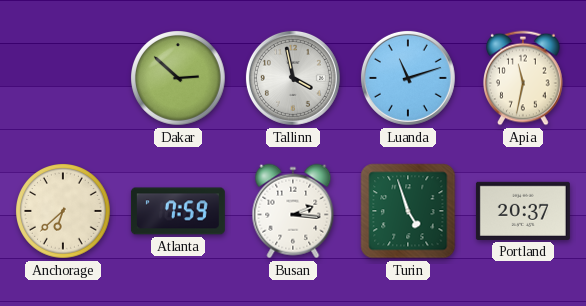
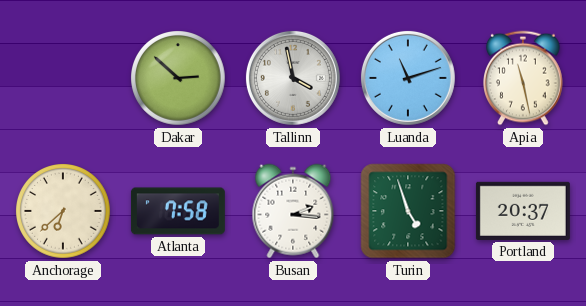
Apia: 11:32 -> 11:28 (524, 78)
Atlanta: 7:59 -> 7:58 (178, 211)
